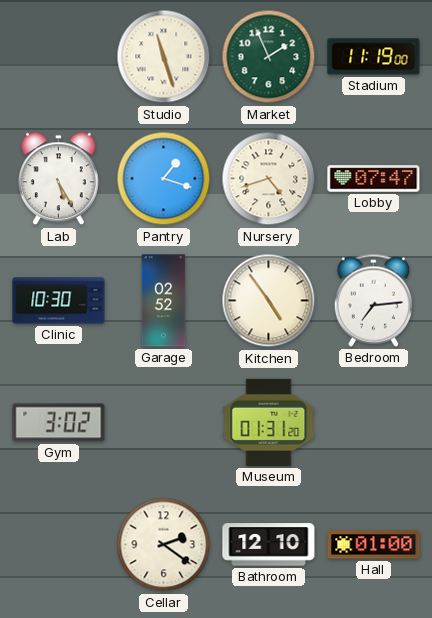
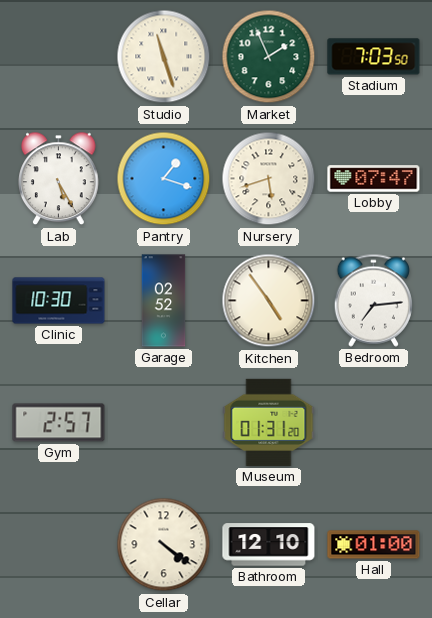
Stadium: 11:19 -> 7:03 (374, 57)
Nursery: 4:42 -> 5:42 (269, 179)
Gym: 3:02 -> 2:57 (59, 423)
Cellar: 2:21 -> 4:21 (164, 545)
